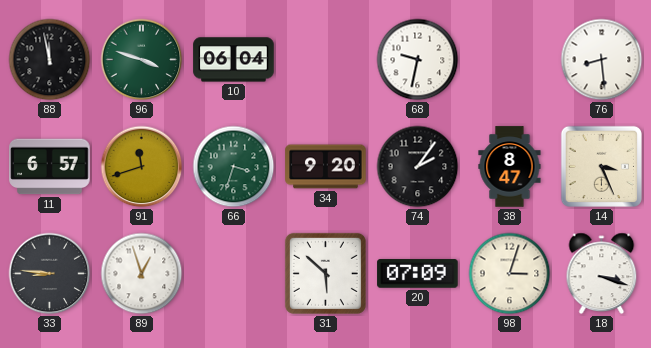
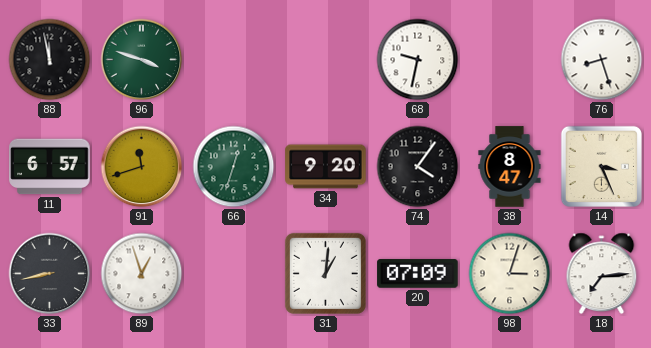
10: 06:04 -> none (234, 60)
76: 8:29 -> 8:27 (602, 60)
66: 3:33 -> 12:33 (234, 167)
74: 2:06 -> 4:06 (418, 167)
33: 8:46 -> 8:43 (50, 274)
31: 5:52 -> 1:01 (325, 273)
18: 3:18 -> 7:14 (602, 274)
